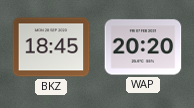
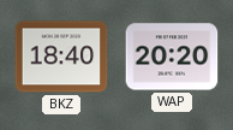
BKZ: 18:45 -> 18:40 (61, 57)
